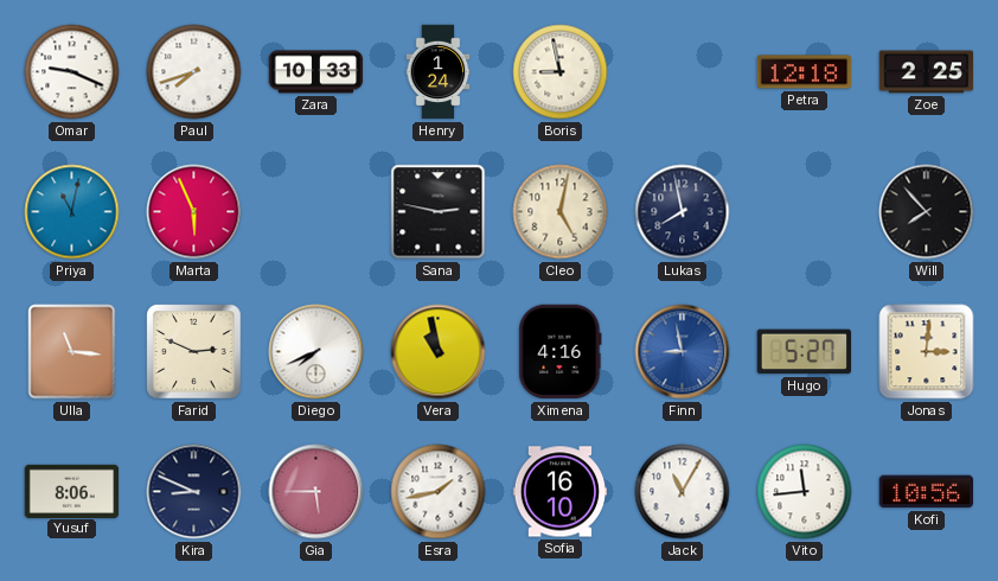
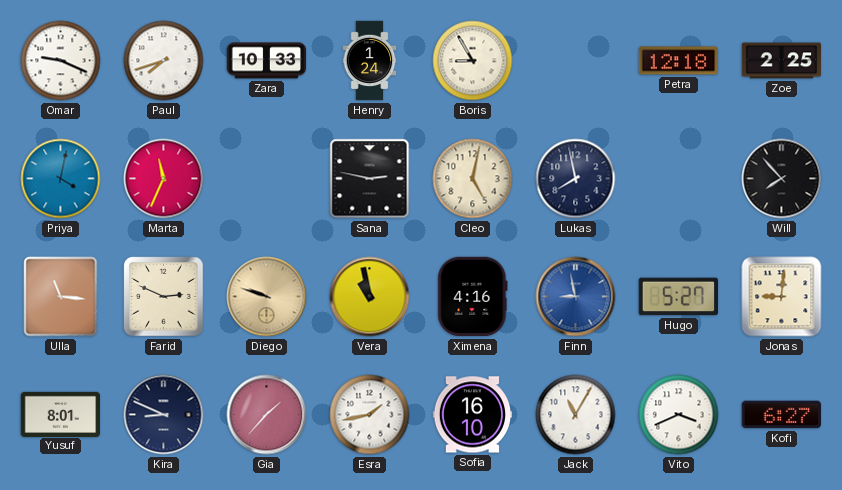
Boris: 8:58 -> 8:55 (473, 61)
Priya: 11:02 -> 4:02 (61, 179)
Marta: 5:56 -> 11:34 (164, 179)
Diego: 7:41 -> 9:48 (267, 297)
Diego dial: white -> champagne (267, 297)
Jonas: 3:01 -> 9:01 (782, 297)
Yusuf: 8:06 -> 8:01 (61, 414)
Gia: 5:45 -> 1:37 (267, 415)
Vito: 11:44 -> 3:41 (679, 415)
Kofi: 10:56 -> 6:27 (781, 415)
